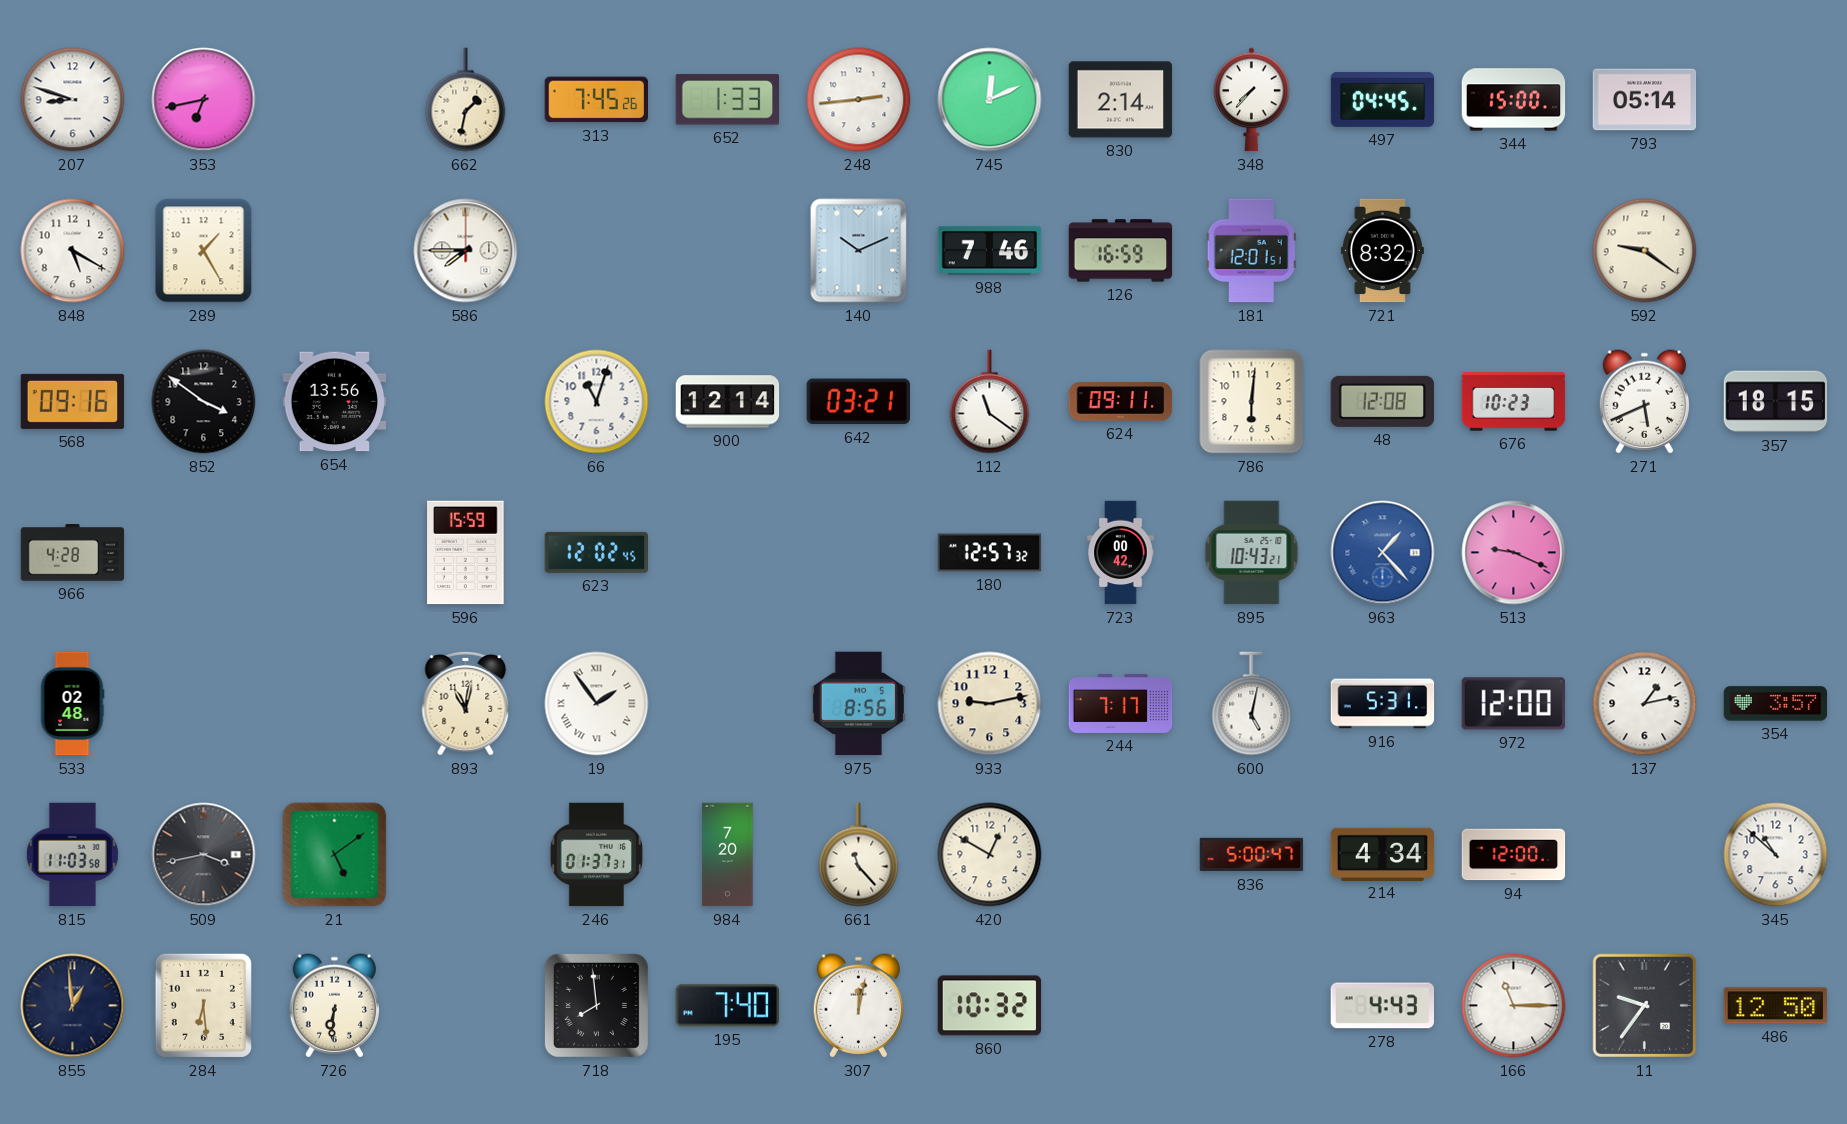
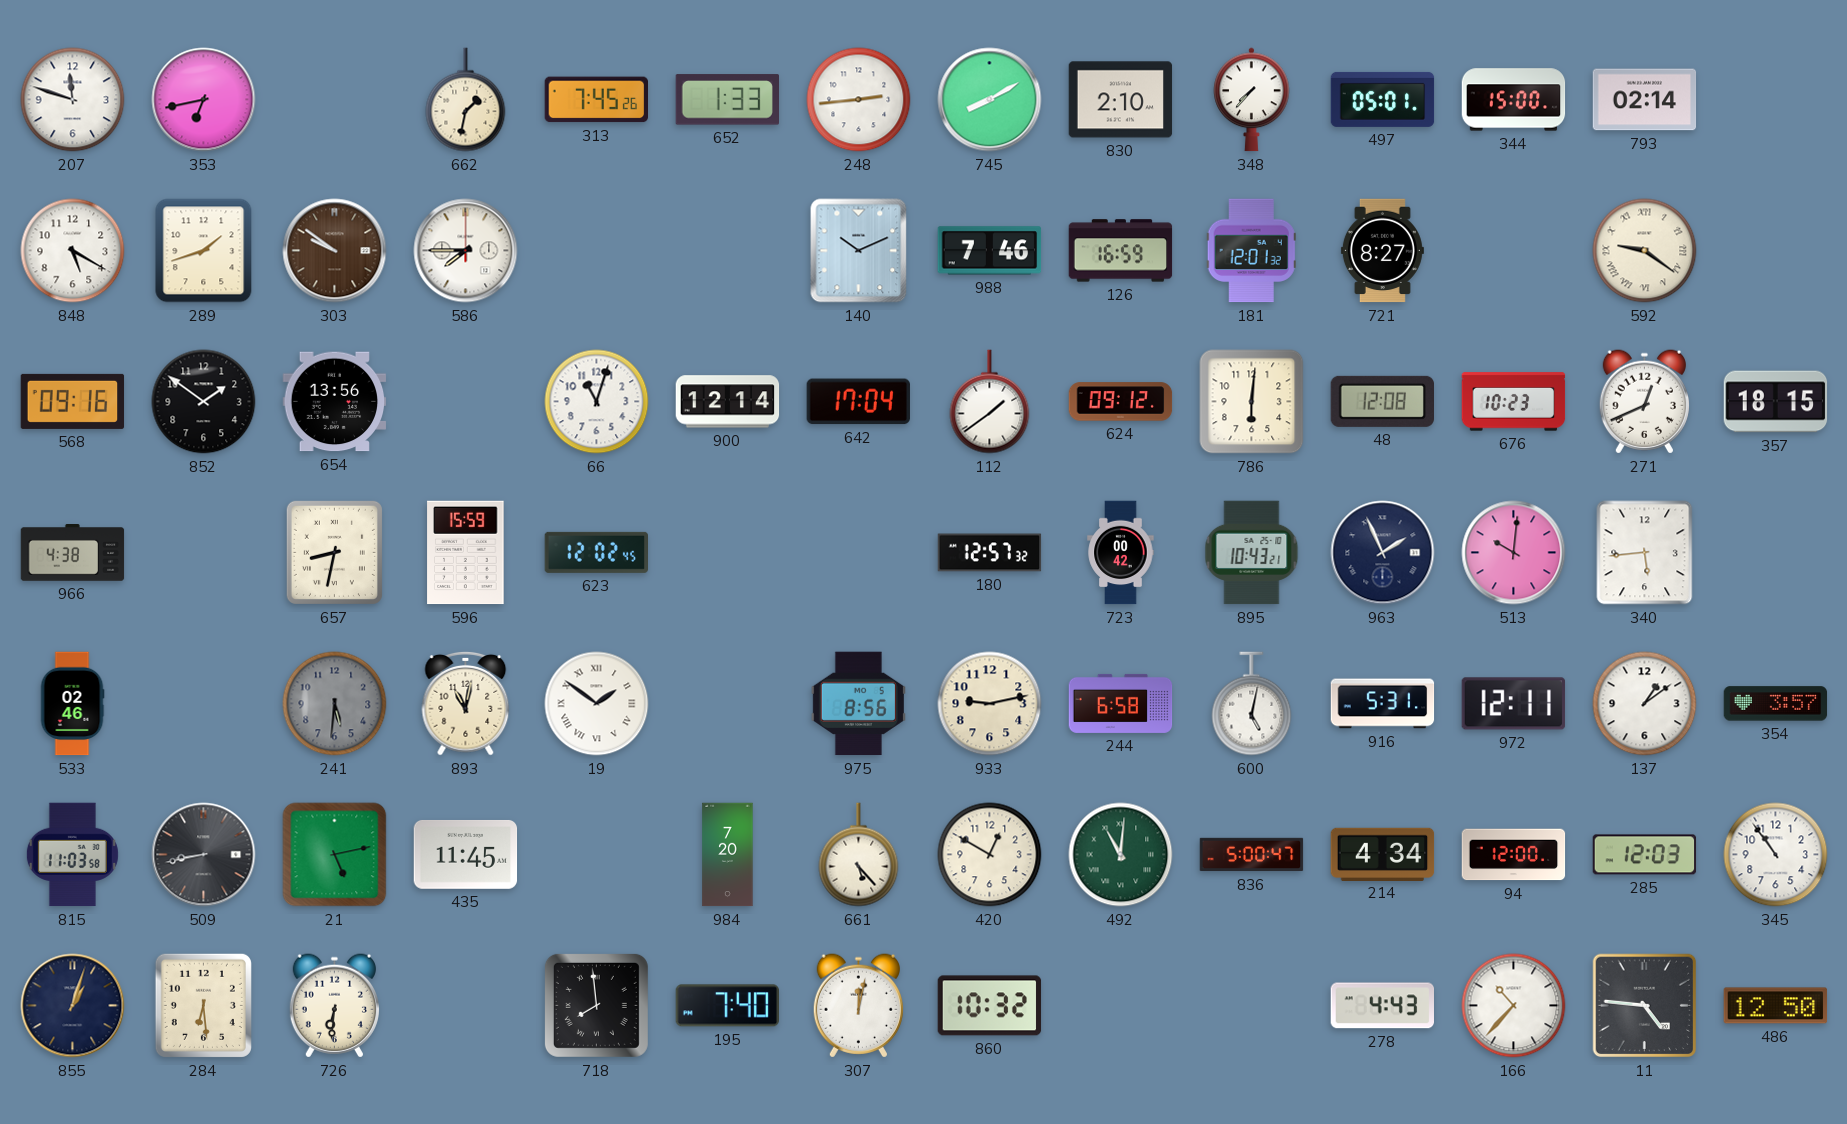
207: 8:48 -> 11:48 (73, 100)
745: 12:11 -> 8:10 (990, 100)
830: 2:14 -> 2:10 (1121, 100)
497: 04:45 -> 05:01 (1383, 99)
793: 05:14 -> 02:14 (1645, 100)
289: 1:25 -> 1:42 (204, 251)
303: none -> 9:51 (335, 251)
181: 12:01:51 -> 12:01:32 (1251, 251)
721: 8:32 -> 8:27 (1382, 251)
592 numerals: Arabic -> Roman (1645, 251)
852: 3:51 -> 1:51 (204, 402)
642: 03:21 -> 17:04 (858, 402)
112: 11:21 -> 1:39 (990, 402)
624: 09:11 -> 09:12 (1121, 402)
271: 5:41 -> 12:41 (1644, 402)
966: 4:28 -> 4:38 (73, 553)
657: none -> 8:32 (334, 552)
963: 1:23 -> 1:56 (1383, 553)
963 dial: blue -> navy (1383, 553)
513: 9:19 -> 10:01 (1514, 553)
340: none -> 5:44 (1645, 553)
533: 02:48 -> 02:46 (72, 704)
241: none -> 5:31 (335, 704)
19: 1:54 -> 1:51 (597, 704)
244: 7:17 -> 6:58 (1121, 703)
972: 12:00 -> 12:11 (1514, 704)
137: 1:13 -> 1:09 (1645, 704)
509: 3:43 -> 8:43 (204, 855)
21: 5:09 -> 5:13 (335, 855)
435: none -> 11:45 (466, 855)
246: 01:37 -> none (597, 855)
661: 11:23 -> 5:23 (859, 855)
492: none -> 11:01 (1121, 855)
285: none -> 12:03 (1645, 855)
345: 10:52 -> 10:54 (1776, 855)
855: 12:59 -> 1:03 (73, 1006)
166: 11:15 -> 10:37 (1514, 1006)
11: 9:36 -> 4:46 (1645, 1006)
